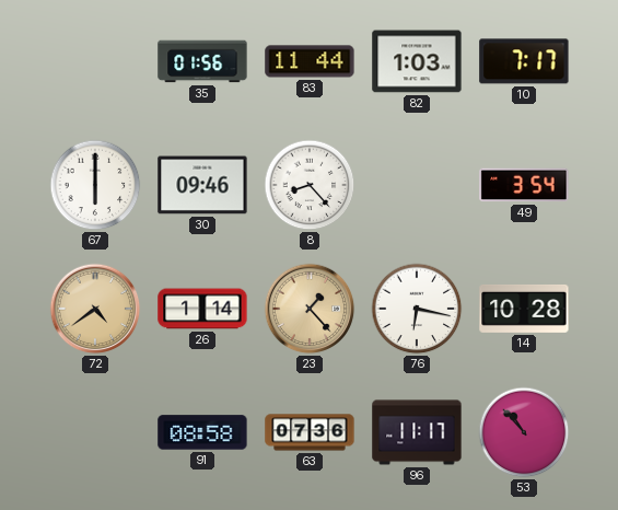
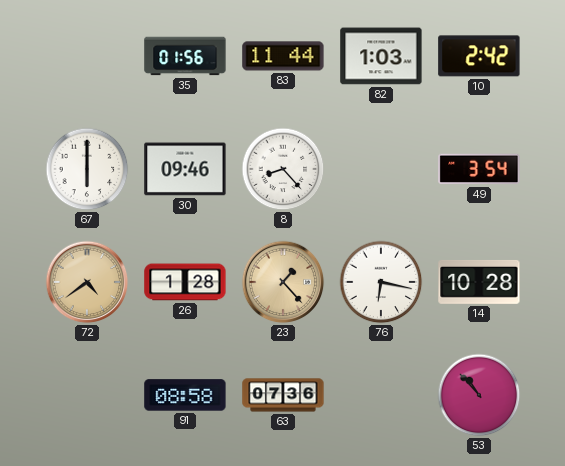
10: 7:17 -> 2:42 (479, 56)
26: 1:14 -> 1:28 (185, 282)
96: 11:17 -> none (417, 432)
